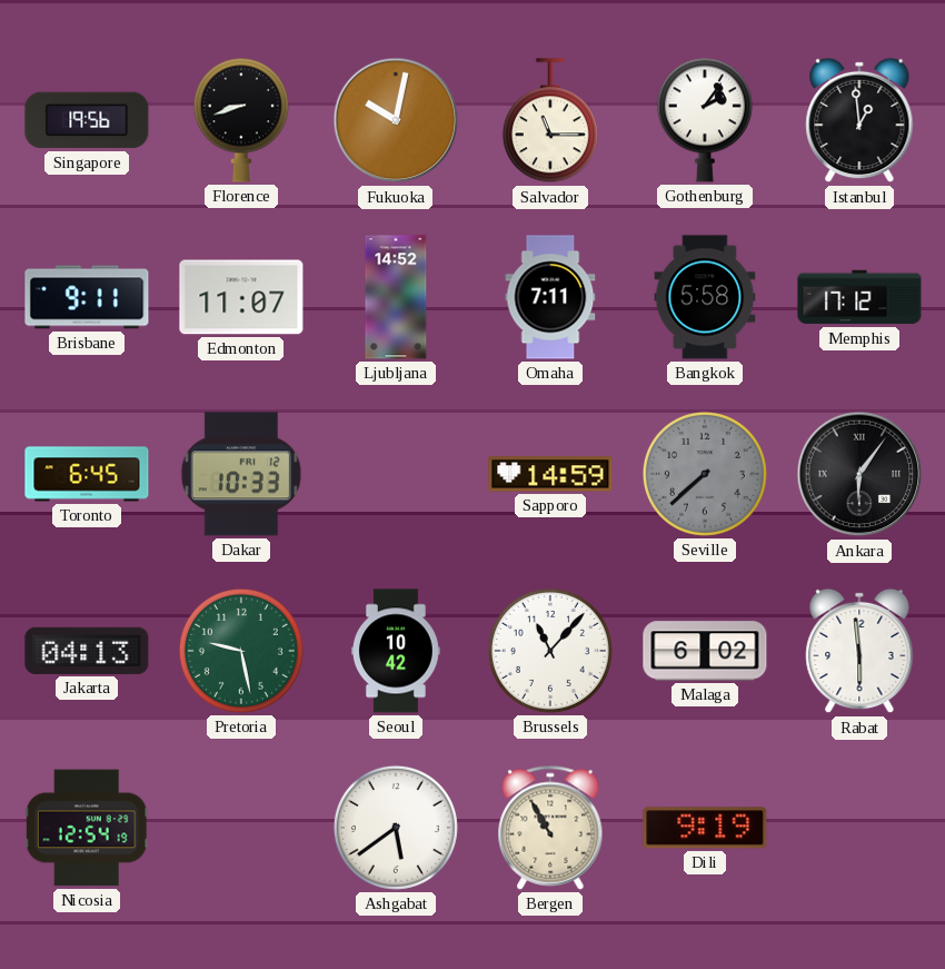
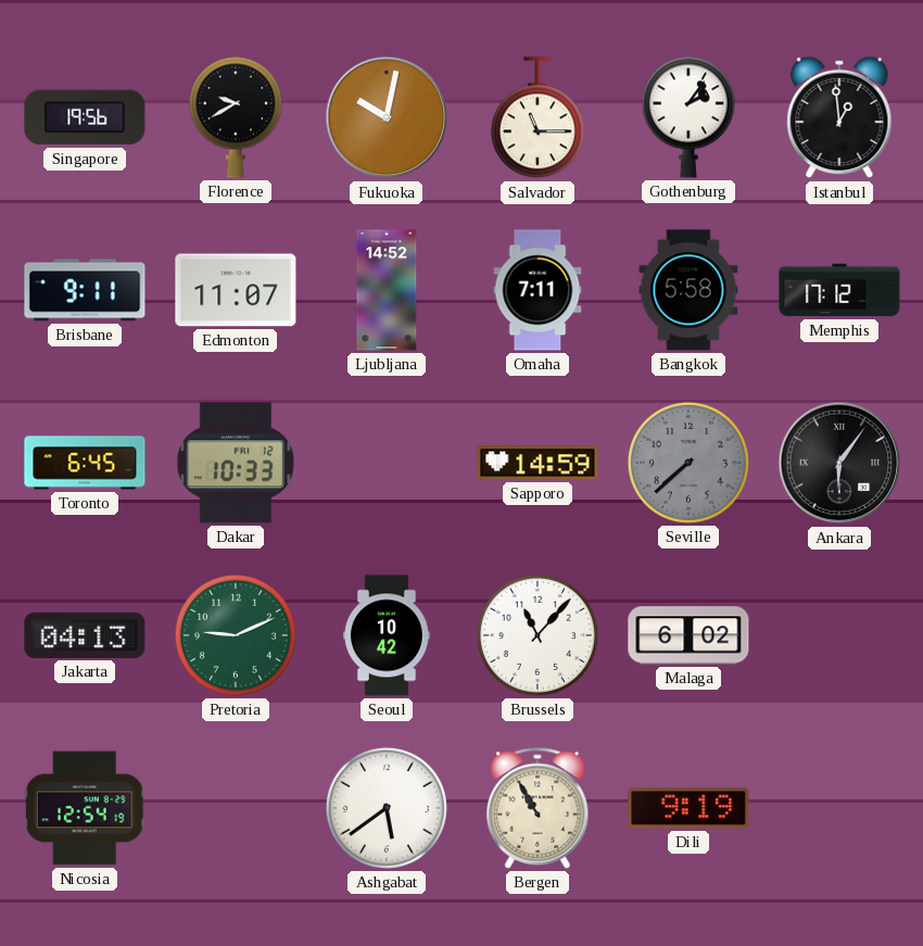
Florence: 8:42 -> 9:40 (236, 117)
Pretoria: 9:28 -> 9:11 (236, 635)
Rabat: 5:59 -> none (859, 651)
